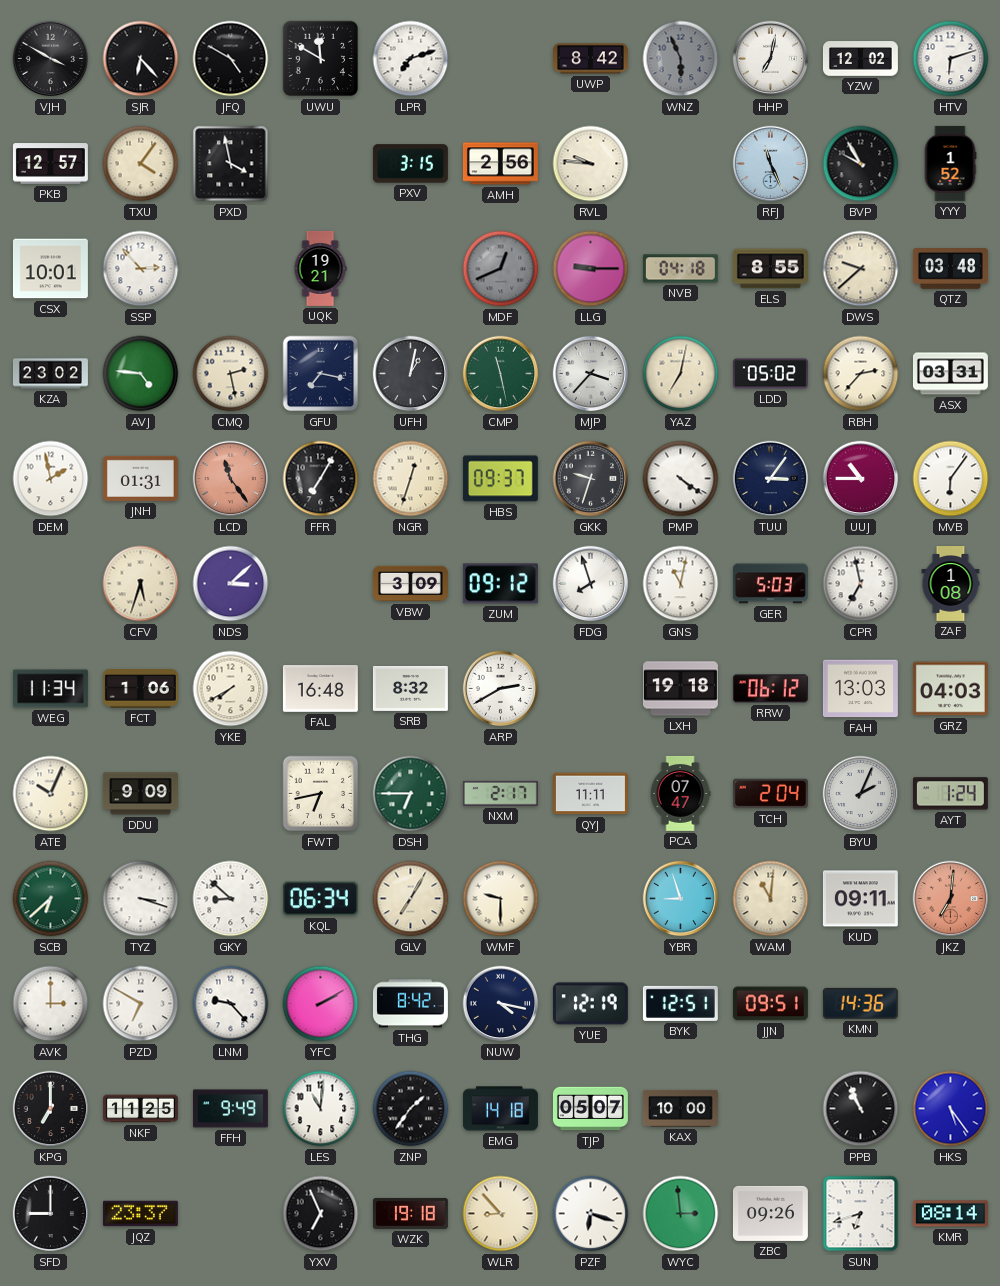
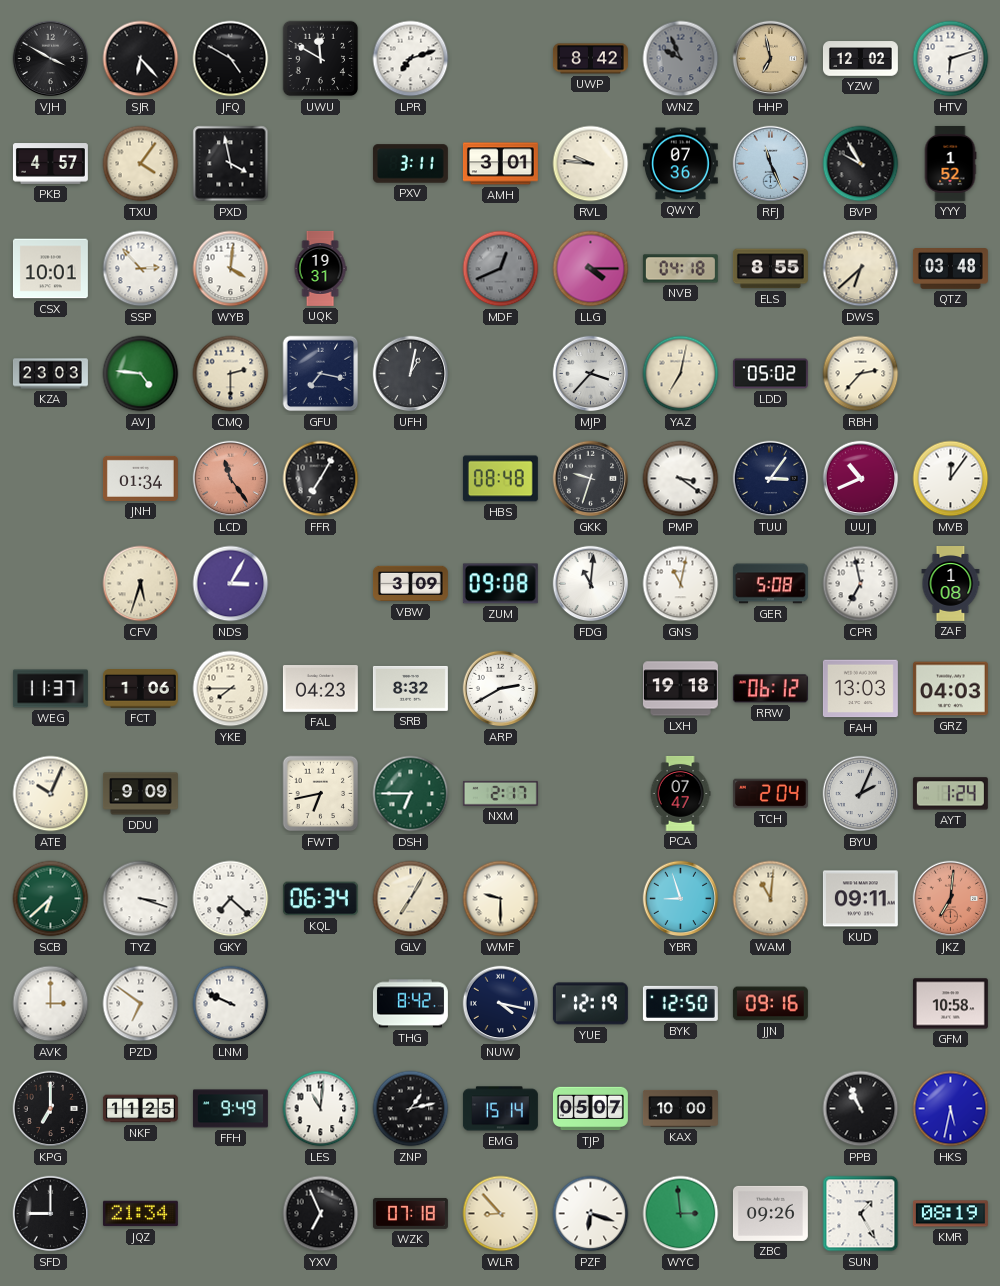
WNZ: 5:56 -> 9:56 (681, 59)
HHP: 7:02 -> 6:58 (771, 59)
HHP dial: white -> champagne (771, 59)
PKB: 12:57 -> 4:57 (50, 164)
PXV: 3:15 -> 3:11 (410, 164)
AMH: 2:56 -> 3:01 (500, 164)
QWY: none -> 07:36 (680, 164)
WYB: none -> 4:01 (231, 269)
UQK: 19:21 -> 19:31 (320, 268)
LLG: 9:15 -> 4:15 (591, 269)
DWS: 9:38 -> 6:38 (861, 269)
KZA: 23:02 -> 23:03 (51, 374)
CMQ: 2:28 -> 2:30 (231, 374)
CMP: 11:28 -> none (501, 374)
ASX: 03:31 -> none (950, 374)
DEM: 1:58 -> none (51, 479)
JNH: 01:31 -> 01:34 (140, 478)
NGR: 12:33 -> none (411, 479)
HBS: 09:37 -> 08:48 (500, 479)
PMP: 4:21 -> 3:21 (681, 479)
UUJ: 10:45 -> 10:41 (861, 479)
MVB: 6:06 -> 12:06 (951, 479)
NDS: 3:08 -> 3:05 (231, 584)
ZUM: 09:12 -> 09:08 (500, 584)
FDG: 7:57 -> 11:01 (591, 584)
GER: 5:03 -> 5:08 (770, 584)
WEG: 11:34 -> 11:37 (50, 689)
YKE: 7:40 -> 7:45 (231, 689)
FAL: 16:48 -> 04:23 (320, 689)
QYJ: 11:11 -> none (590, 794)
GKY: 8:52 -> 7:22 (231, 899)
PZD: 6:50 -> 6:51 (141, 1004)
LNM: 9:23 -> 9:49 (231, 1004)
YFC: 2:10 -> none (321, 1004)
BYK: 12:51 -> 12:50 (680, 1003)
JJN: 09:51 -> 09:16 (770, 1004)
KMN: 14:36 -> none (860, 1003)
GFM: none -> 10:58 (950, 1004)
ZNP: 1:36 -> 1:13 (411, 1109)
EMG: 14:18 -> 15:14 (500, 1109)
HKS: 5:24 -> 5:32 (951, 1109)
JQZ: 23:37 -> 21:34 (140, 1214)
WZK: 19:18 -> 07:18 (410, 1213)
SUN: 6:42 -> 1:25 (861, 1214)
KMR: 08:14 -> 08:19 (950, 1214)
